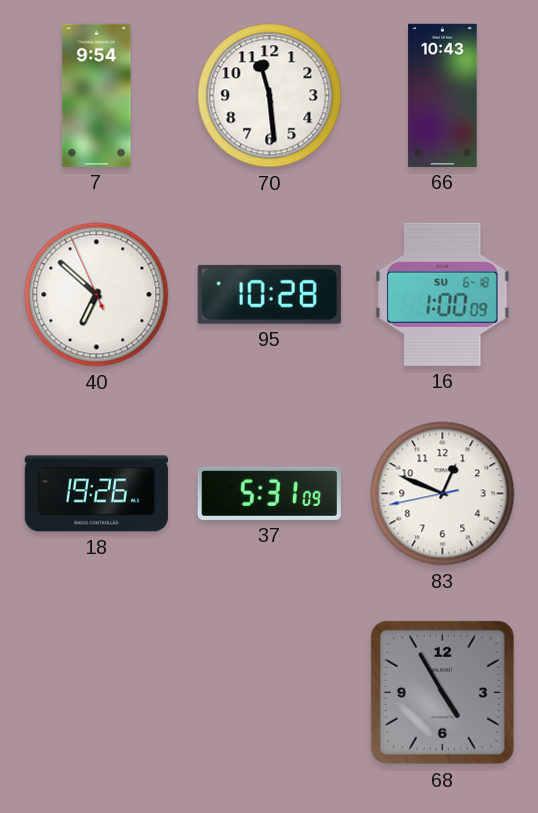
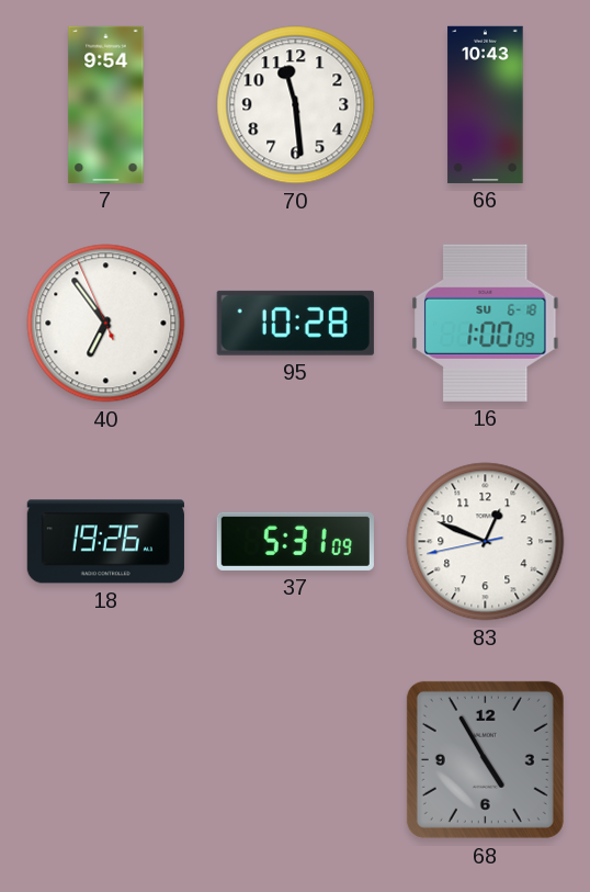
40: 6:51 -> 6:53 (106, 324)
